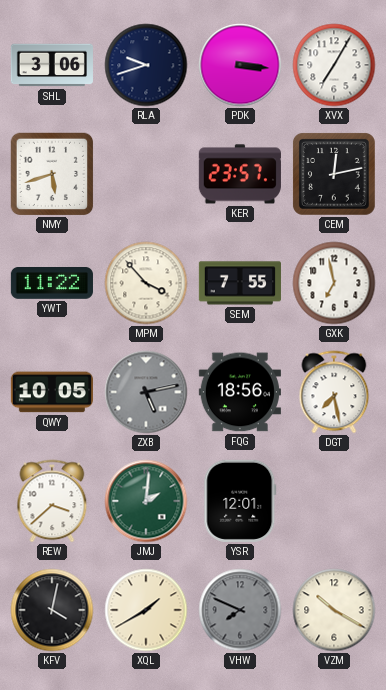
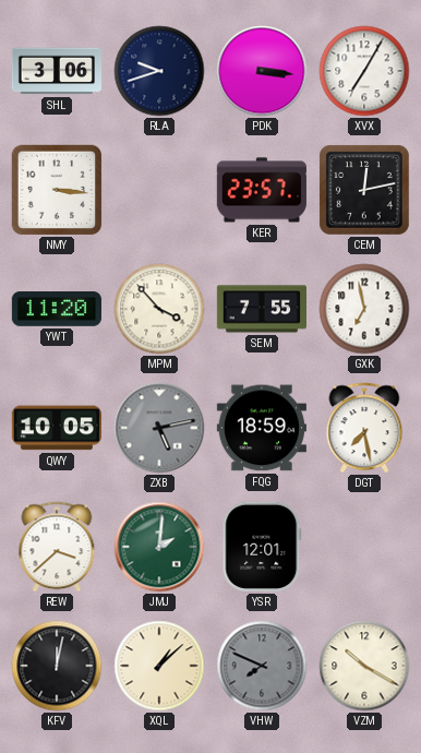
NMY: 5:42 -> 3:16 (57, 190)
YWT: 11:22 -> 11:20 (57, 310)
FQG: 18:56 -> 18:59 (262, 428)
KFV: 4:02 -> 12:02 (57, 666)
XQL: 1:40 -> 1:08 (159, 666)
